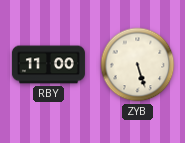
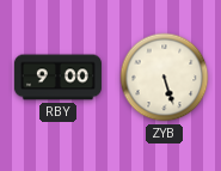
RBY: 11:00 -> 9:00 (57, 78)
